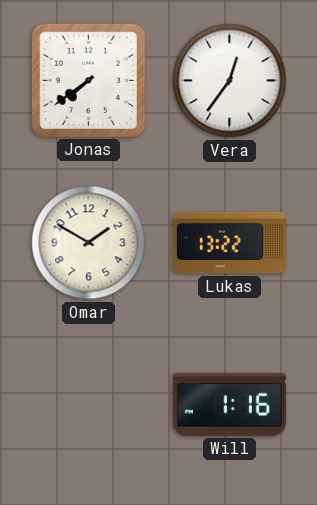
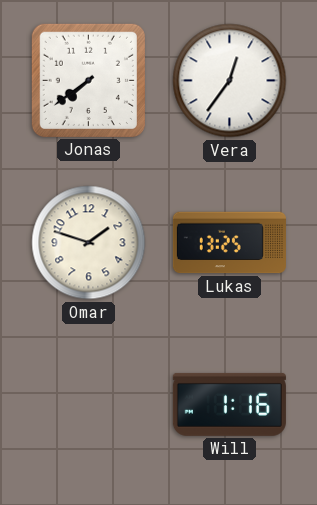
Omar: 1:50 -> 1:48 (89, 243)
Lukas: 13:22 -> 13:25 (229, 243)
